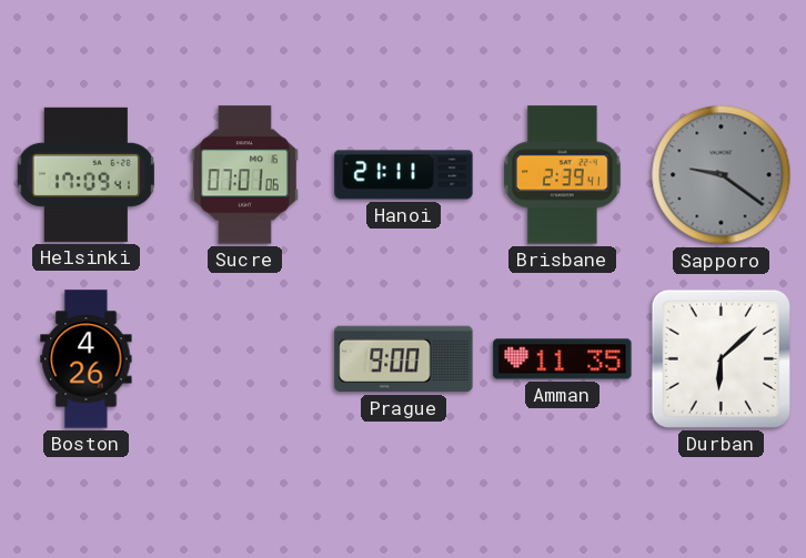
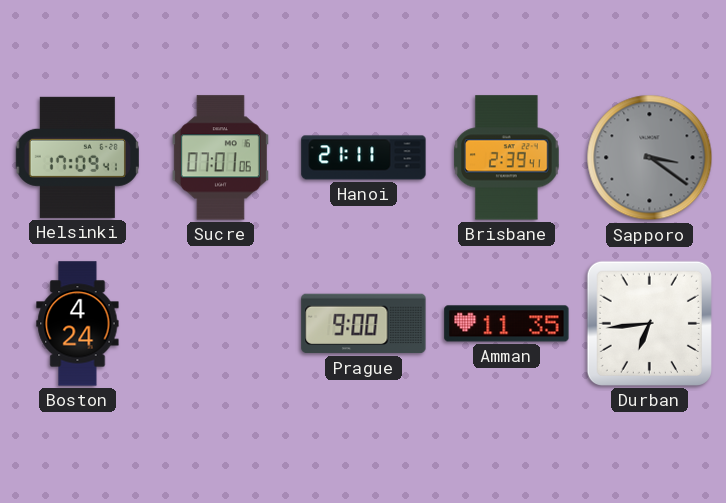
Sapporo: 9:21 -> 3:21 (650, 158)
Boston: 4:26 -> 4:24 (78, 324)
Durban: 6:08 -> 6:44 (649, 323)
